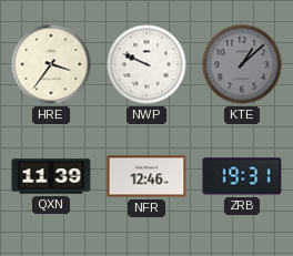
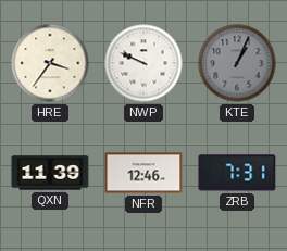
KTE: 1:08 -> 1:04 (237, 63)
ZRB: 19:31 -> 7:31 (237, 173)
